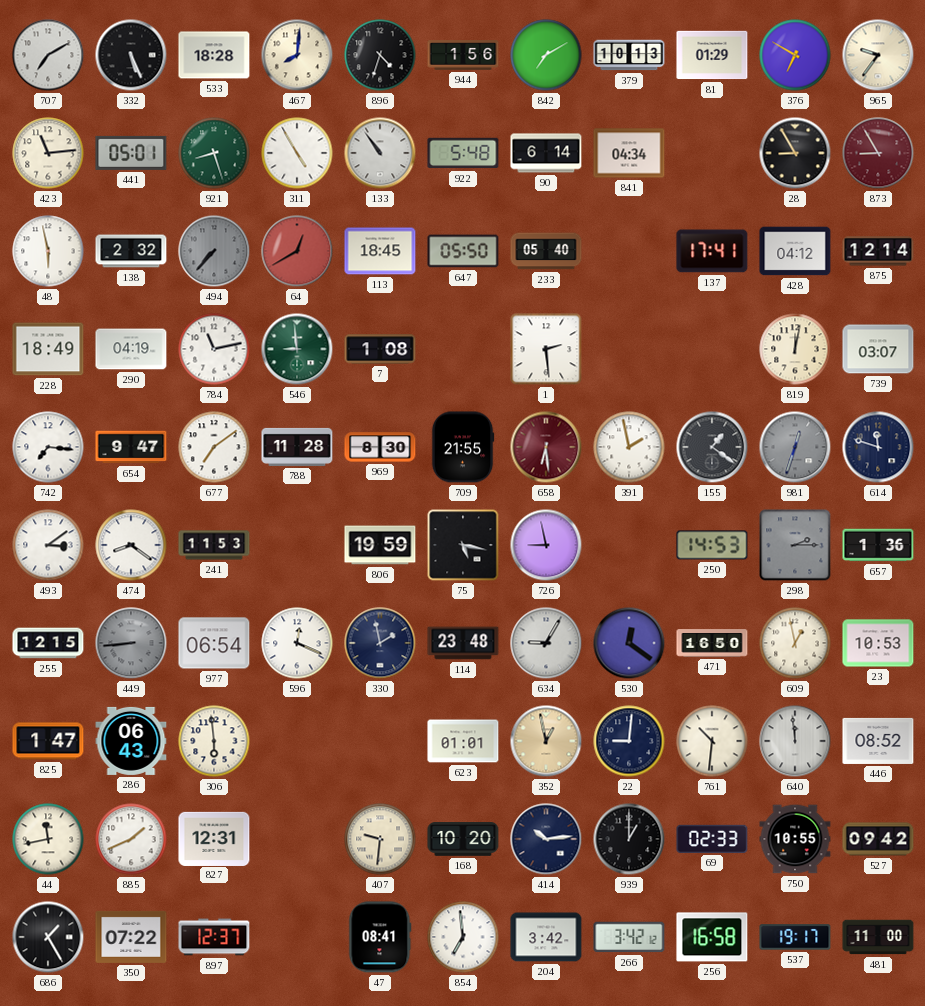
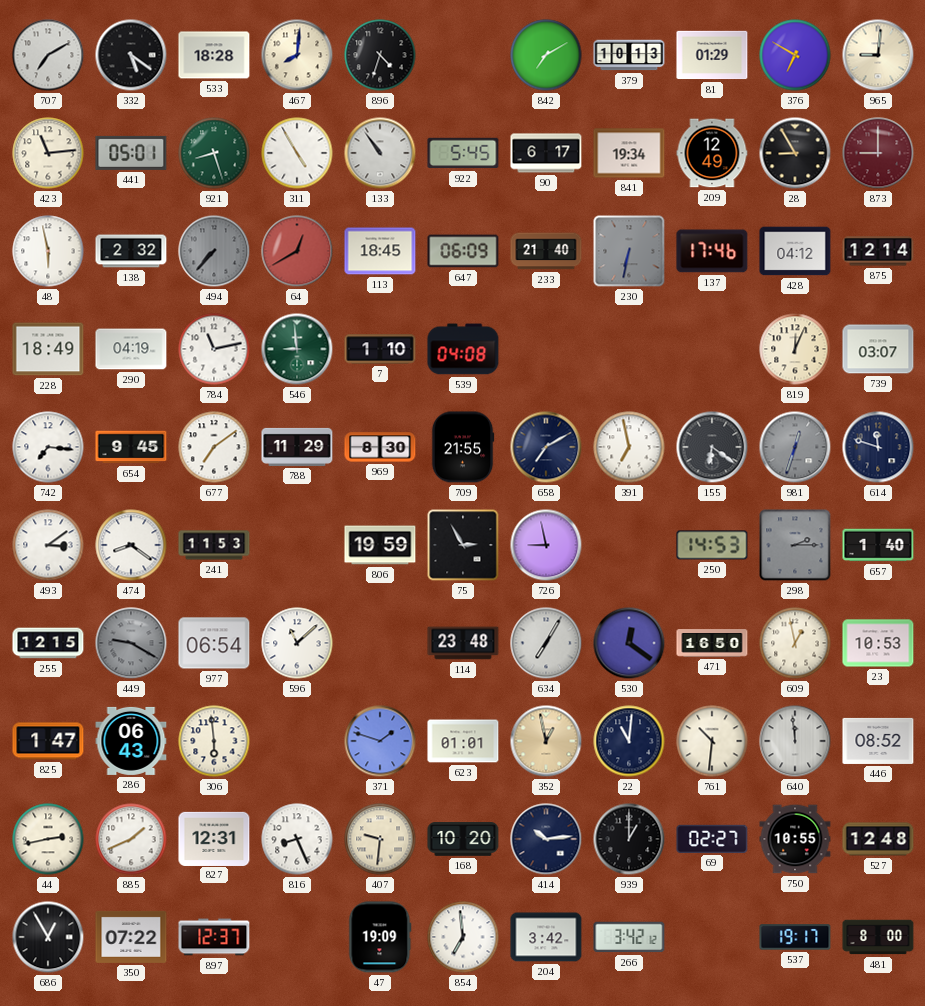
332: 5:26 -> 5:21 (131, 55)
944: 1:56 -> none (463, 55)
965: 9:36 -> 9:01 (878, 55)
922: 5:48 -> 5:45 (463, 153)
90: 6:14 -> 6:17 (546, 153)
841: 04:34 -> 19:34 (629, 153)
209: none -> 12:49 (712, 153)
873: 8:55 -> 9:00 (878, 153)
647: 05:50 -> 06:09 (463, 251)
233: 05:40 -> 21:40 (546, 251)
230: none -> 6:32 (629, 251)
137: 17:41 -> 17:46 (712, 251)
7: 1:08 -> 1:10 (380, 349)
539: none -> 04:08 (463, 349)
1: 2:29 -> none (546, 349)
819: 12:02 -> 12:04 (795, 349)
654: 9:47 -> 9:45 (131, 447)
788: 11:28 -> 11:29 (297, 447)
658: 6:29 -> 7:10 (546, 447)
658 dial: burgundy -> navy (546, 447)
391: 1:58 -> 6:58 (629, 447)
155: 1:21 -> 6:21 (712, 447)
75: 5:17 -> 2:55 (463, 545)
657: 1:36 -> 1:40 (878, 545)
449: 8:44 -> 9:20 (131, 643)
596: 12:19 -> 11:08 (297, 643)
330: 1:58 -> none (380, 643)
634: 9:05 -> 7:05 (546, 643)
371: none -> 1:48 (380, 741)
22: 9:01 -> 11:01 (629, 741)
44: 11:43 -> 2:43 (48, 839)
816: none -> 8:26 (297, 839)
69: 02:33 -> 02:27 (712, 839)
527: 09:42 -> 12:48 (878, 839)
686: 1:25 -> 12:55 (48, 937)
47: 08:41 -> 19:09 (380, 937)
256: 16:58 -> none (712, 937)
481: 11:00 -> 8:00 (878, 937)
